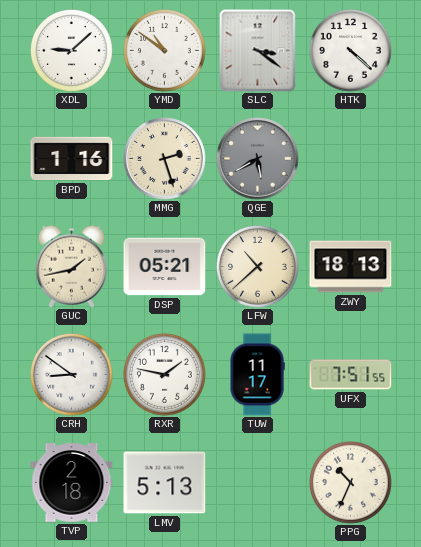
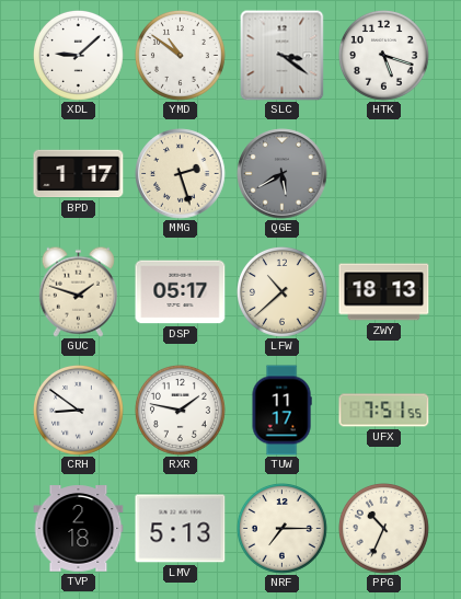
HTK: 4:22 -> 5:18 (384, 56)
BPD: 1:16 -> 1:17 (79, 174)
GUC: 1:43 -> 1:48 (78, 291)
DSP: 05:21 -> 05:17 (181, 292)
NRF: none -> 7:15 (283, 529)
